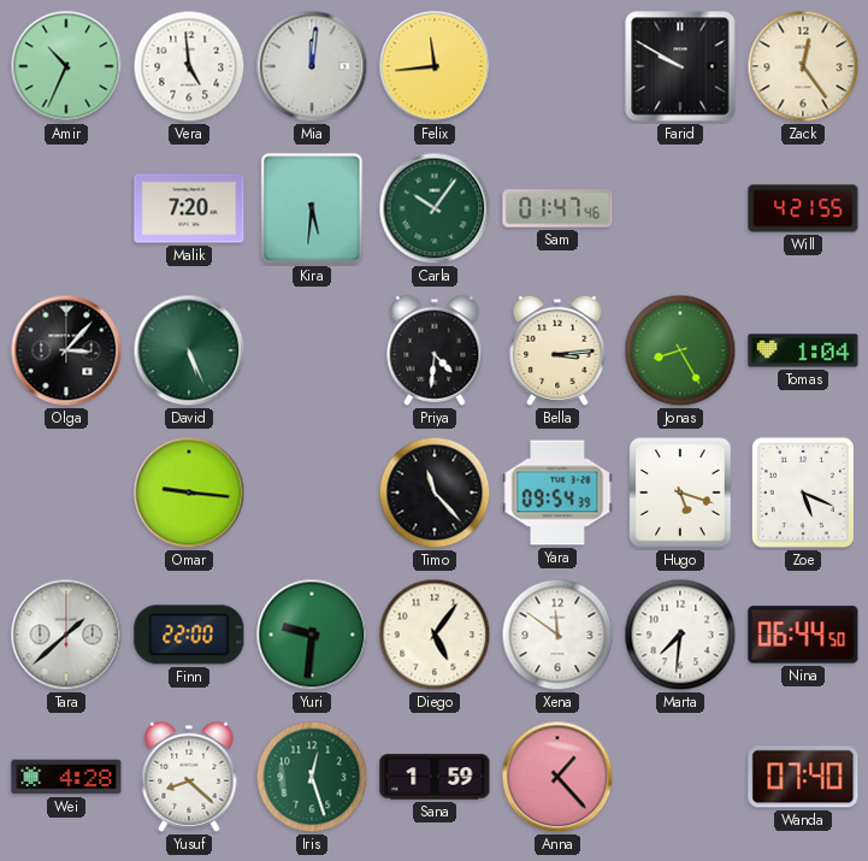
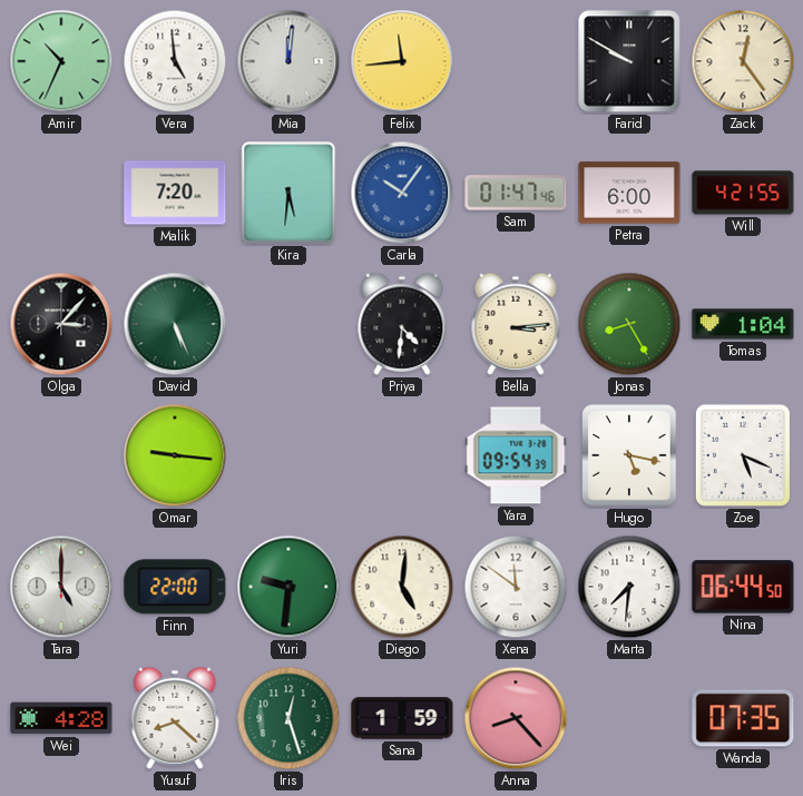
Carla dial: green -> blue (402, 193)
Petra: none -> 6:00 (629, 193)
Timo: 11:23 -> none (435, 493)
Hugo: 5:18 -> 5:17 (629, 455)
Tara: 1:38 -> 5:00 (61, 587)
Diego: 5:06 -> 5:01 (402, 587)
Anna: 1:23 -> 8:23 (516, 718)
Wanda: 07:40 -> 07:35 (743, 718)
